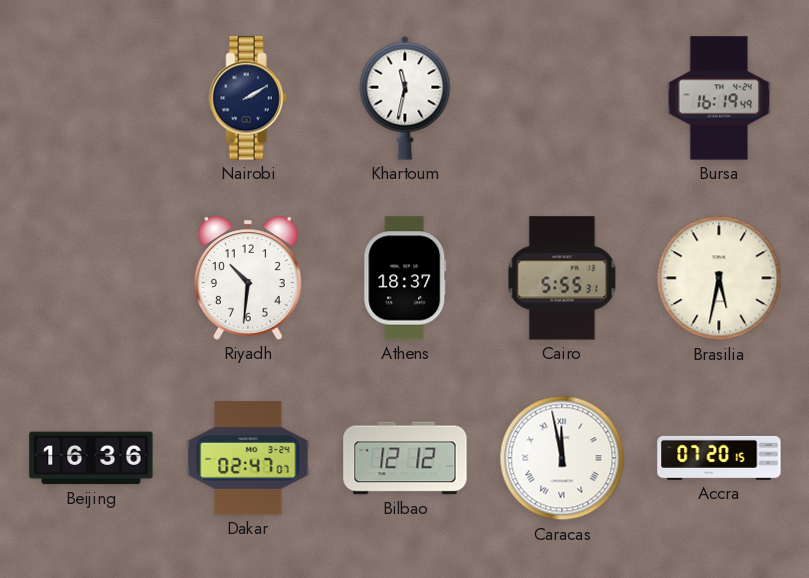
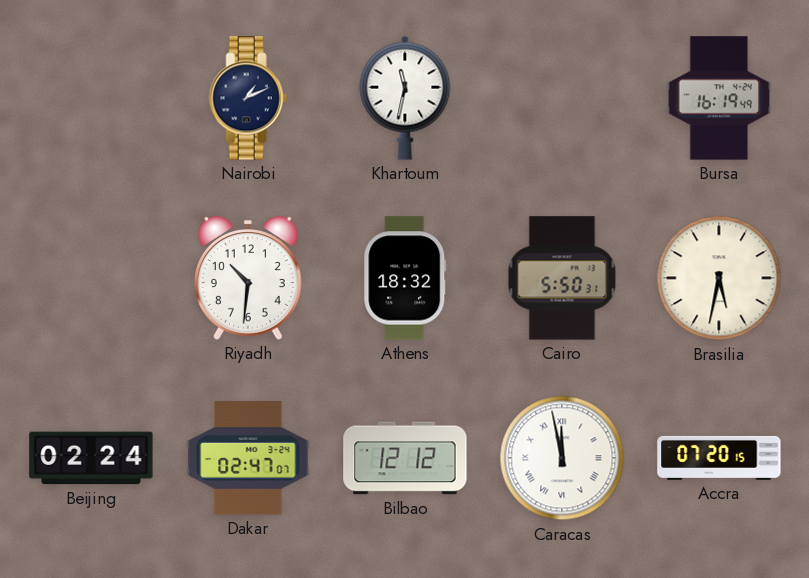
Nairobi: 2:10 -> 1:11 (248, 98)
Athens: 18:37 -> 18:32 (405, 278)
Cairo: 5:55 -> 5:50 (562, 278)
Beijing: 16:36 -> 02:24 (91, 458)
